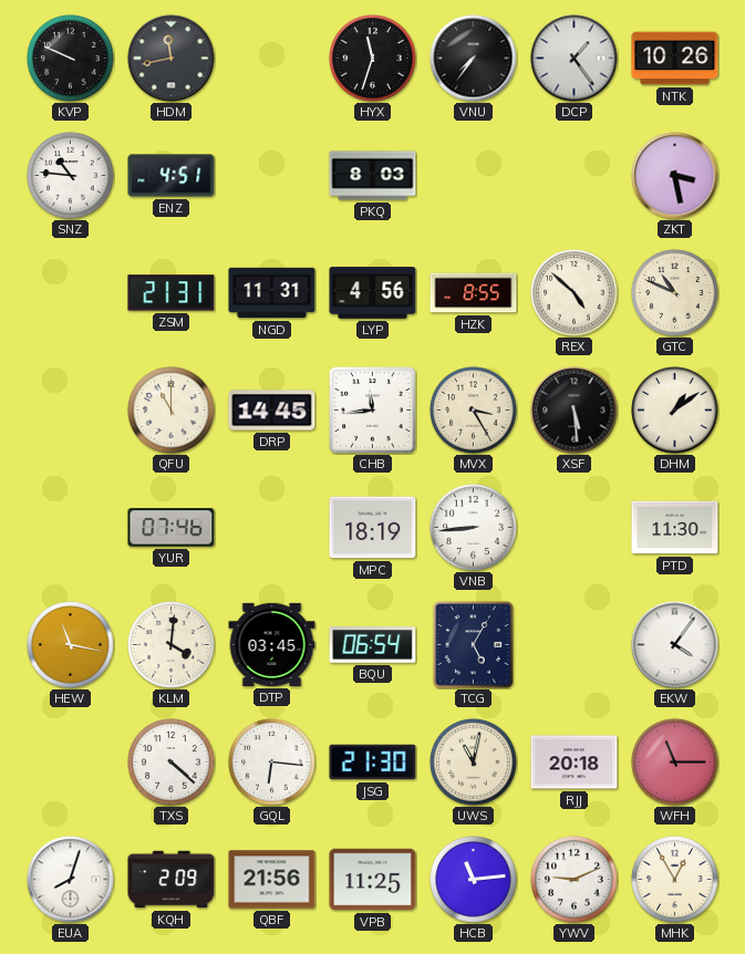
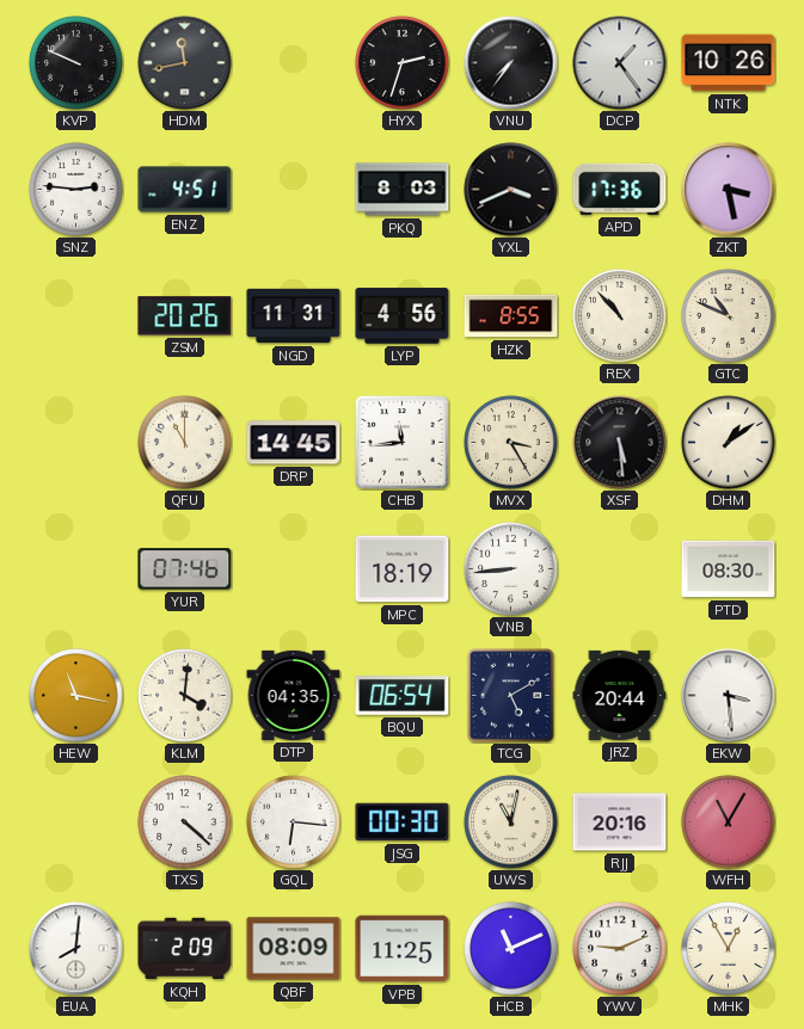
HYX: 11:33 -> 2:33 (403, 63)
SNZ: 10:46 -> 2:46 (76, 190)
YXL: none -> 3:41 (511, 190)
APD: none -> 17:36 (620, 189)
ZSM: 21:31 -> 20:26 (185, 316)
REX: 4:52 -> 10:53 (620, 316)
PTD: 11:30 -> 08:30 (729, 569)
DTP: 03:45 -> 04:35 (294, 695)
TCG: 5:05 -> 5:10 (511, 696)
JRZ: none -> 20:44 (620, 695)
EKW: 4:06 -> 3:29 (729, 696)
JSG: 21:30 -> 00:30 (403, 822)
RJJ: 20:18 -> 20:16 (620, 822)
WFH: 11:15 -> 11:05 (729, 822)
EUA: 8:03 -> 8:01 (76, 949)
QBF: 21:56 -> 08:09 (294, 949)
HCB: 11:14 -> 11:11 (511, 949)
